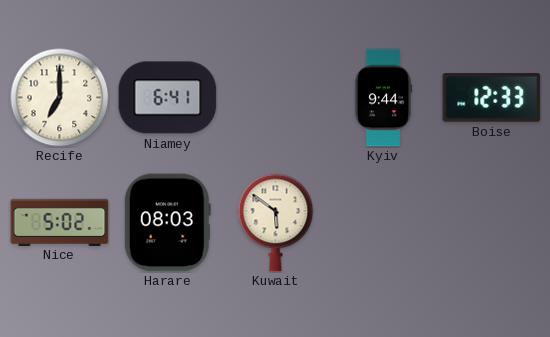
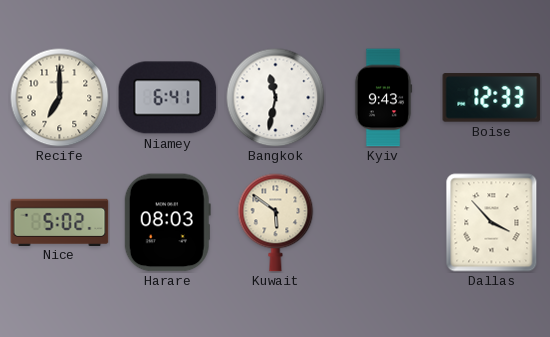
Bangkok: none -> 11:32 (276, 98)
Kyiv: 9:44 -> 9:43 (383, 98)
Dallas: none -> 3:53 (492, 223)
